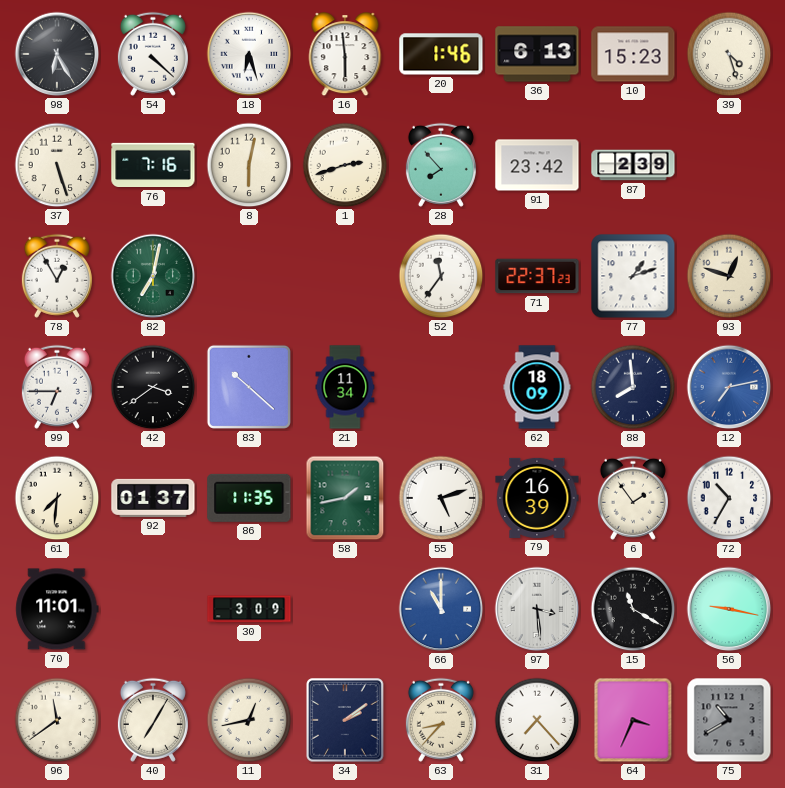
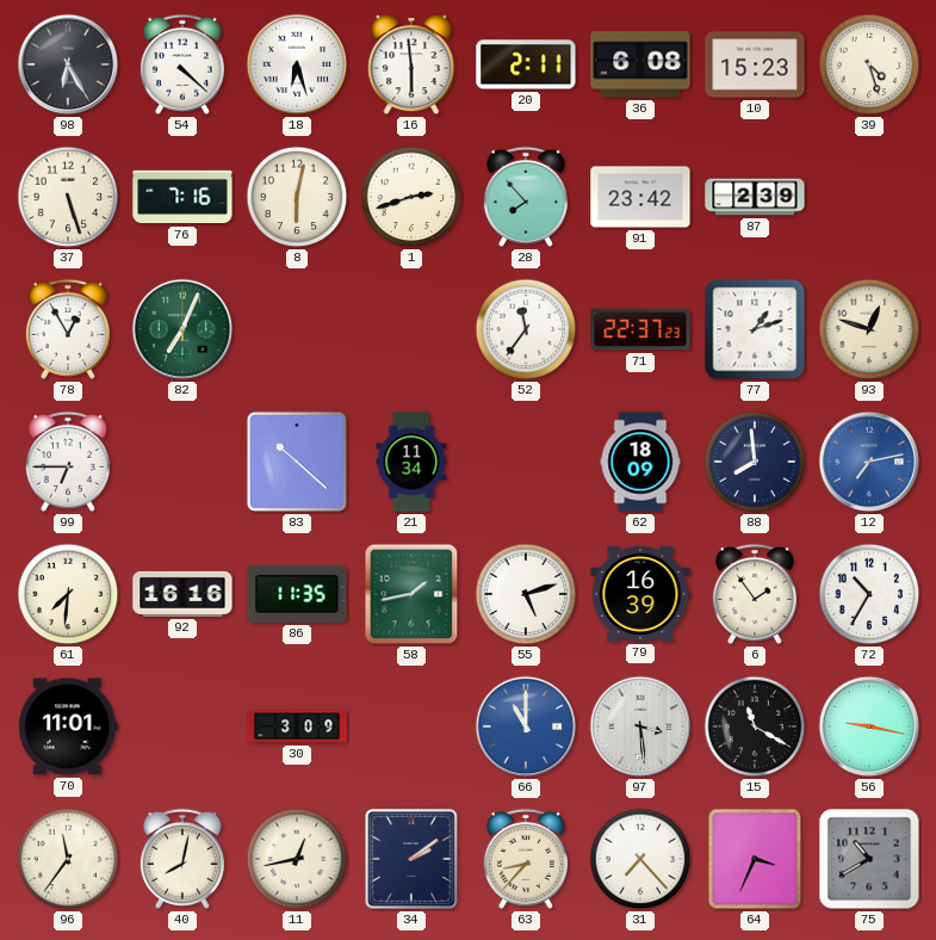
20: 1:46 -> 2:11 (526, 64)
36: 6:13 -> 6:08 (640, 64)
82: 7:02 -> 7:04 (182, 329)
42: 3:39 -> none (153, 387)
92: 01:37 -> 16:16 (182, 594)
96: 11:39 -> 11:36 (68, 859)
40: 7:05 -> 8:02 (182, 859)
